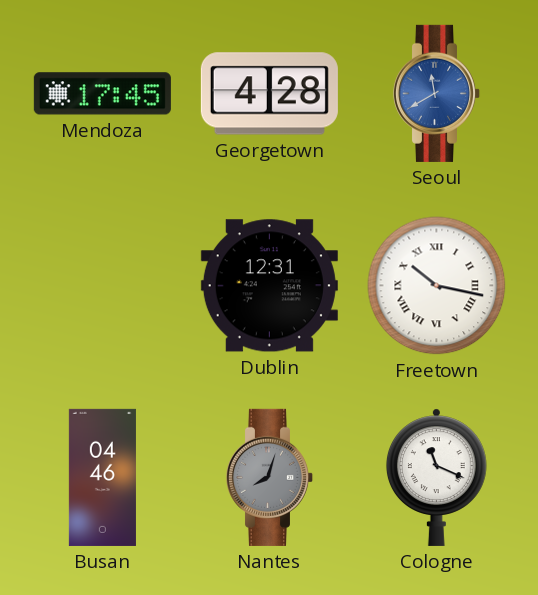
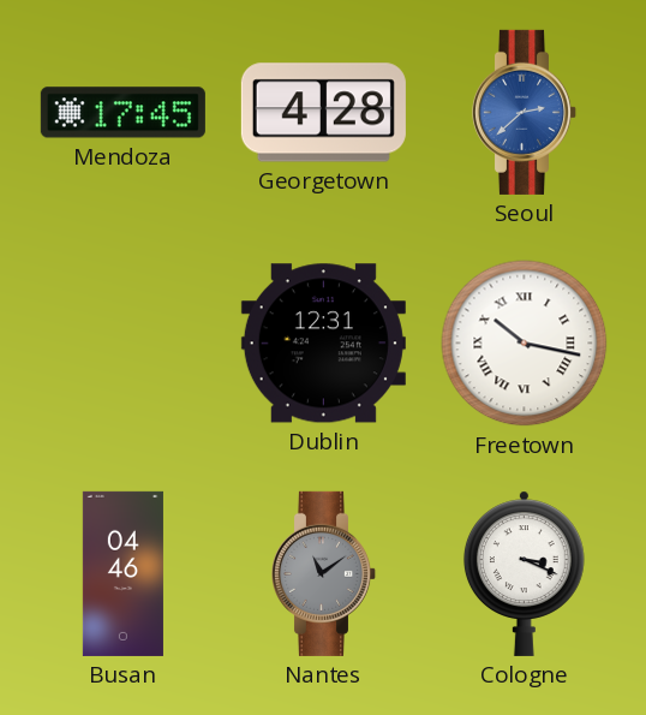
Seoul: 11:40 -> 2:38 (525, 112)
Nantes: 8:03 -> 11:09 (324, 573)
Cologne: 11:19 -> 3:19 (524, 573)
